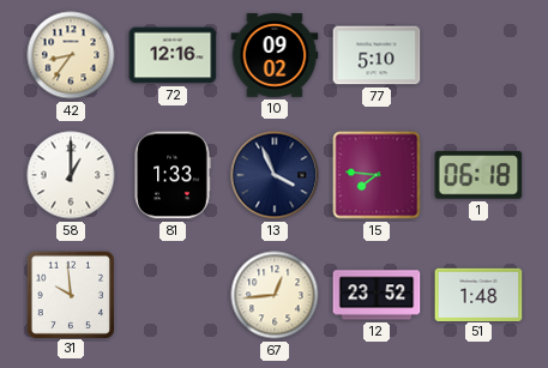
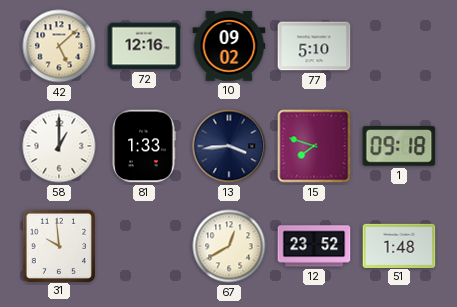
42: 8:36 -> 5:08 (59, 46)
13: 3:56 -> 3:44 (229, 146)
15: 7:46 -> 7:48 (314, 146)
1: 06:18 -> 09:18 (399, 146)
67: 12:44 -> 12:40 (229, 246)
